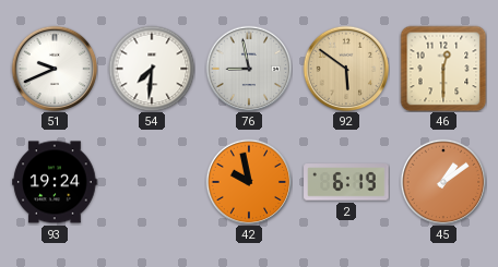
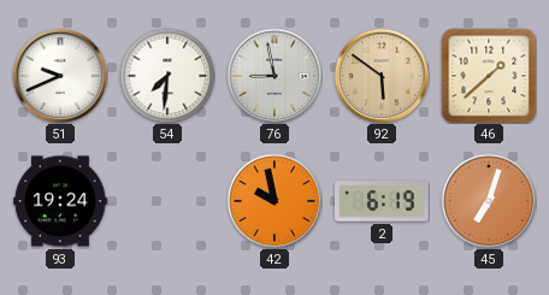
46: 12:30 -> 1:38 (489, 76)
45: 1:09 -> 7:03 (489, 201)
